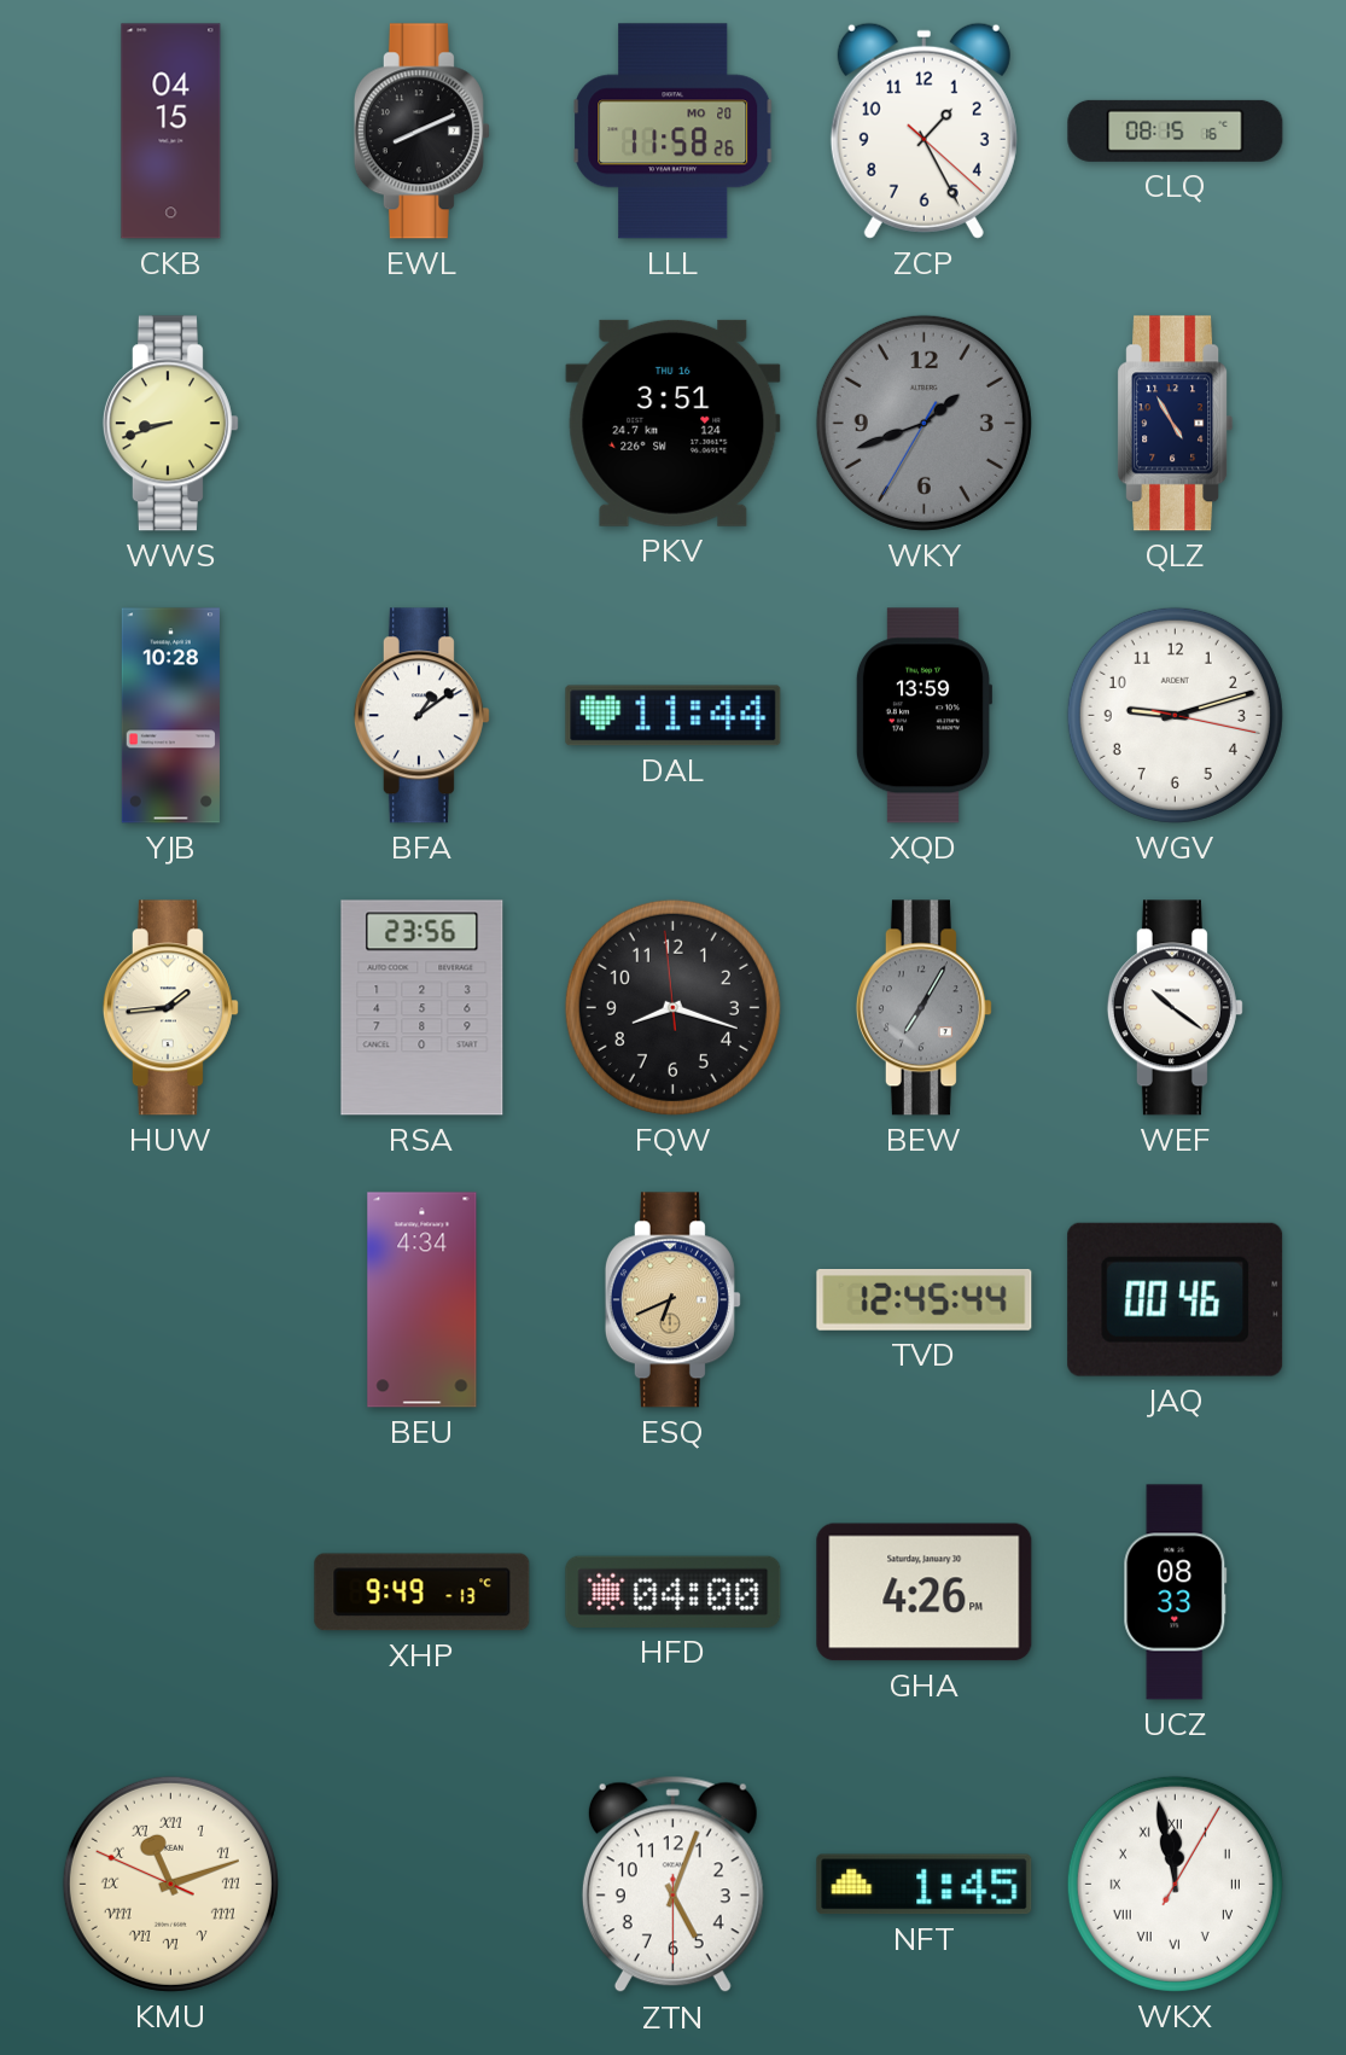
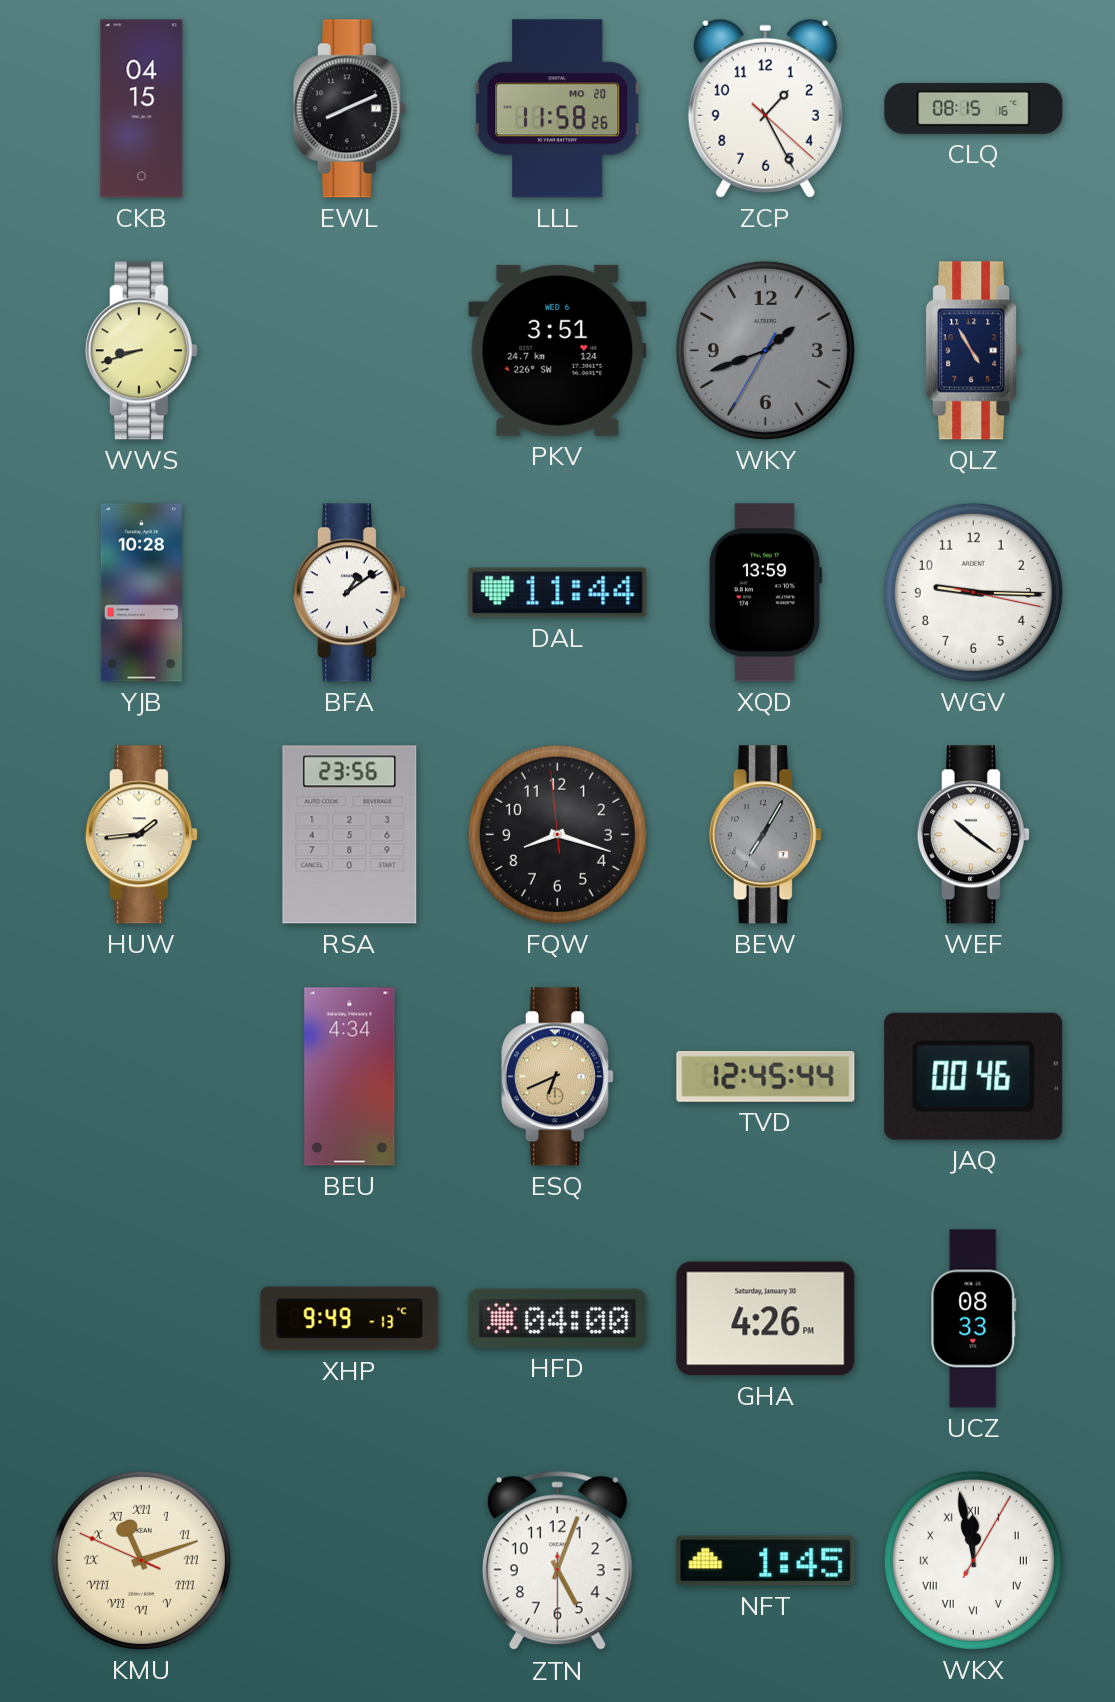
PKV date: THU 16 -> WED 6 (558, 350)
WGV: 9:12 -> 9:15 (973, 592)
